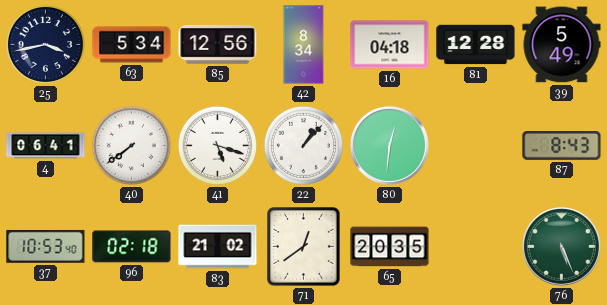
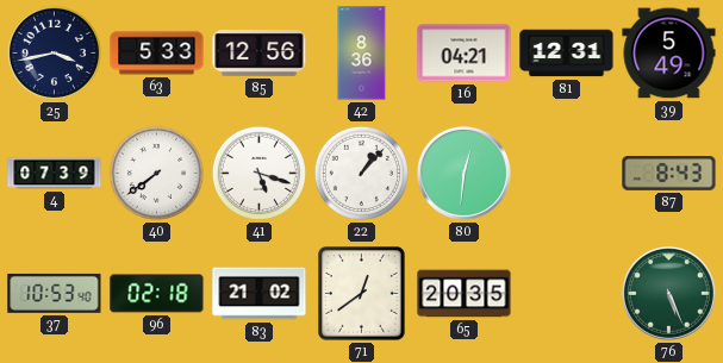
63: 5:34 -> 5:33 (157, 54)
42: 8:34 -> 8:36 (362, 54)
16: 04:18 -> 04:21 (465, 54)
81: 12:28 -> 12:31 (567, 54)
4: 06:41 -> 07:39 (55, 174)
